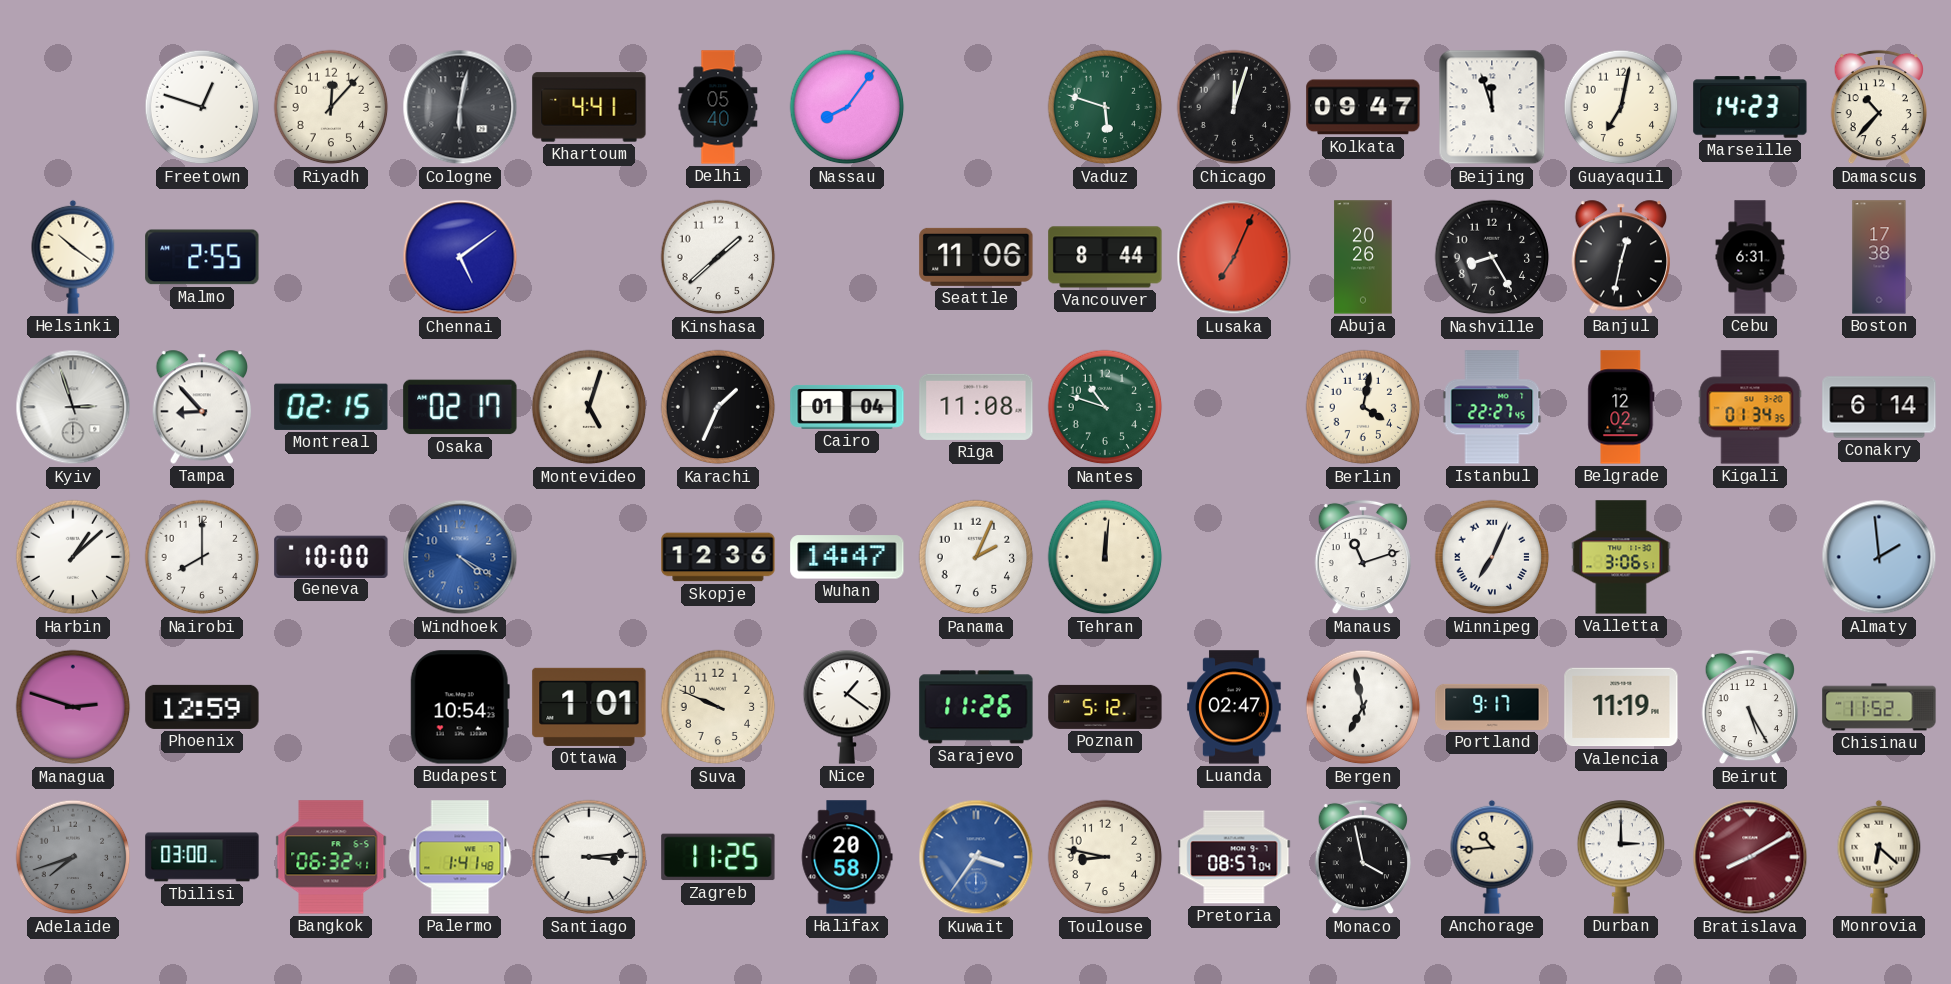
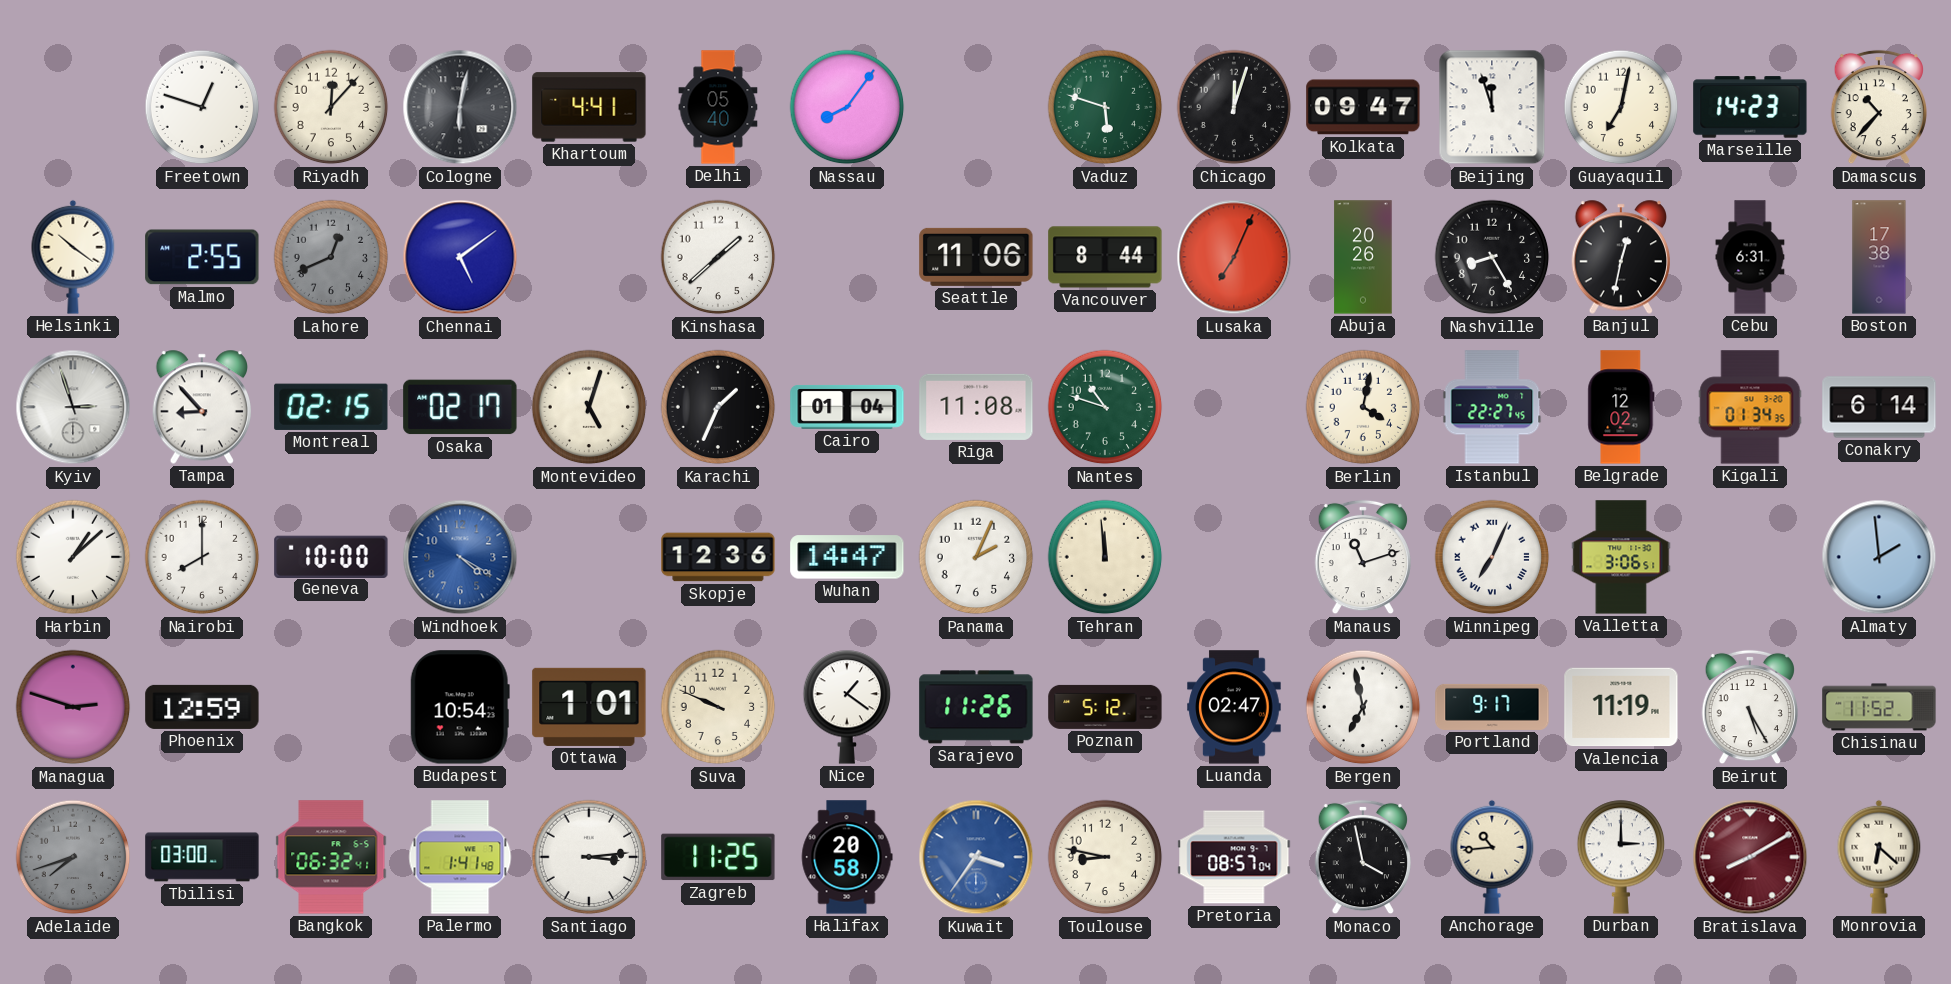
Lahore: none -> 12:41 (331, 257)
Tehran: 12:01 -> 11:59 (1105, 557)
